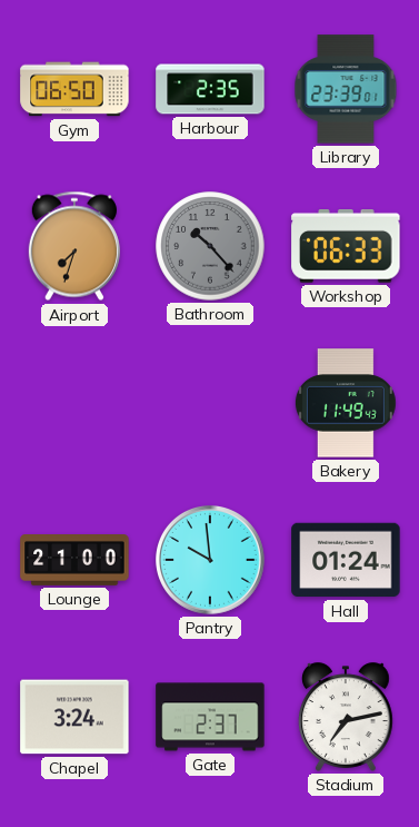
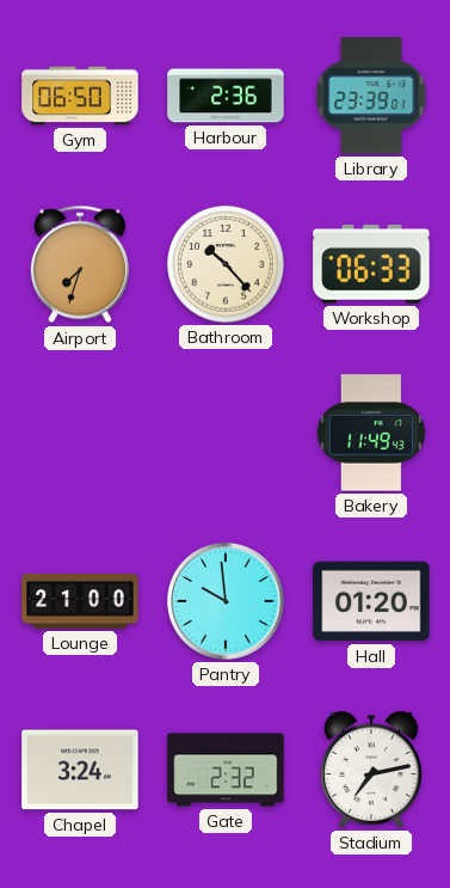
Harbour: 2:35 -> 2:36 (226, 96)
Bathroom dial: grey -> cream (226, 264)
Hall: 01:24 -> 01:20 (371, 601)
Gate: 2:37 -> 2:32 (226, 770)
